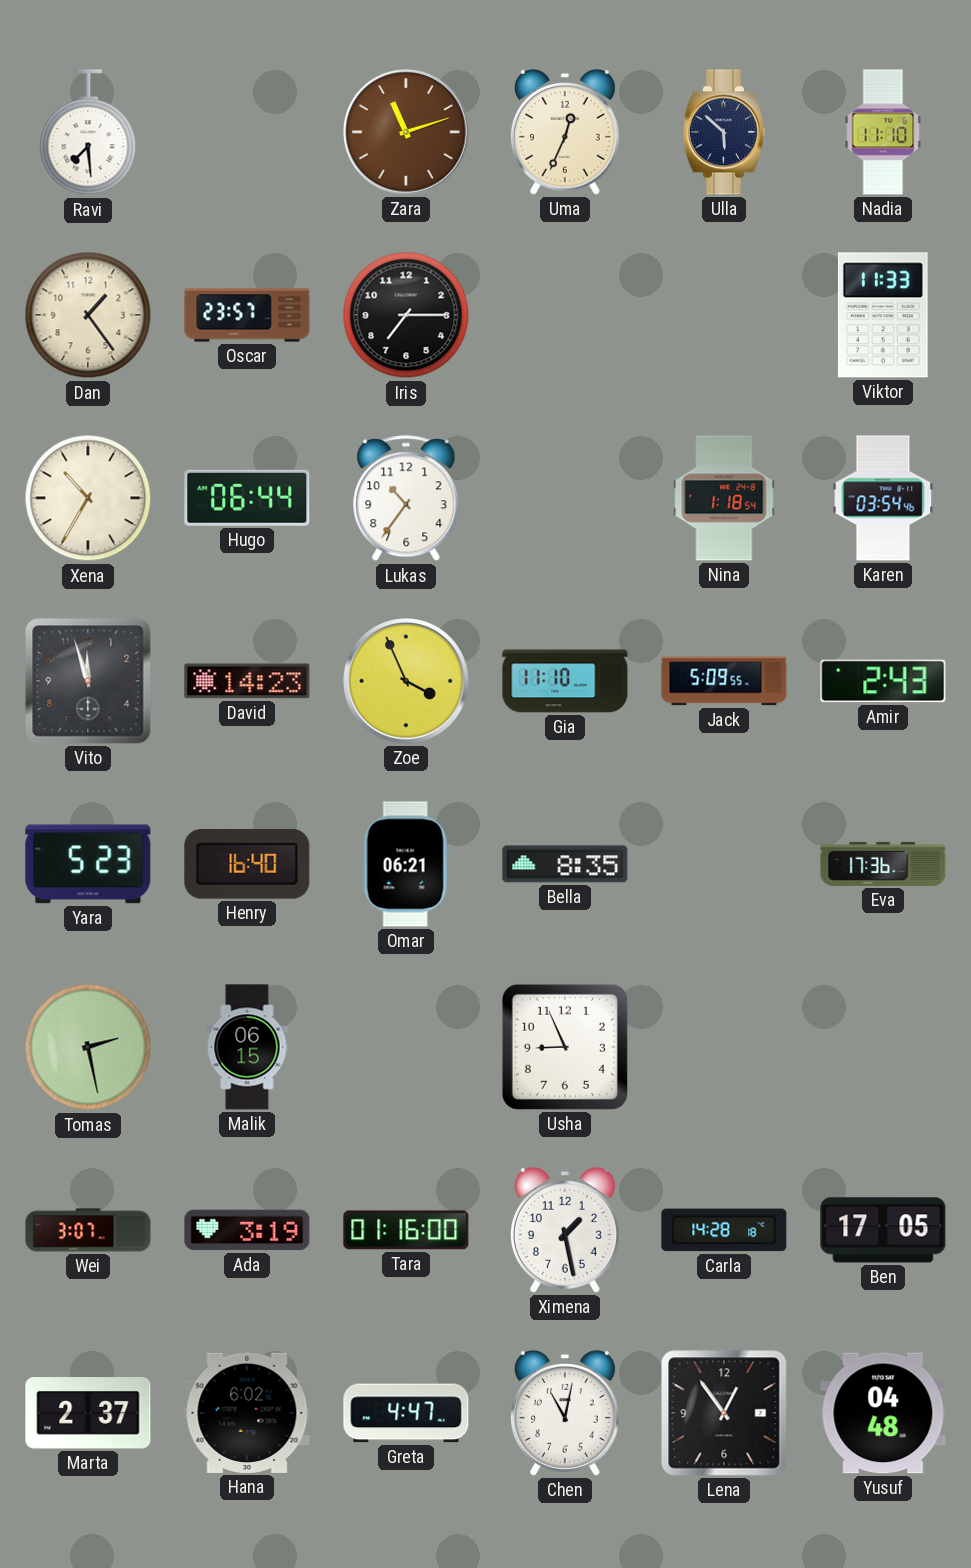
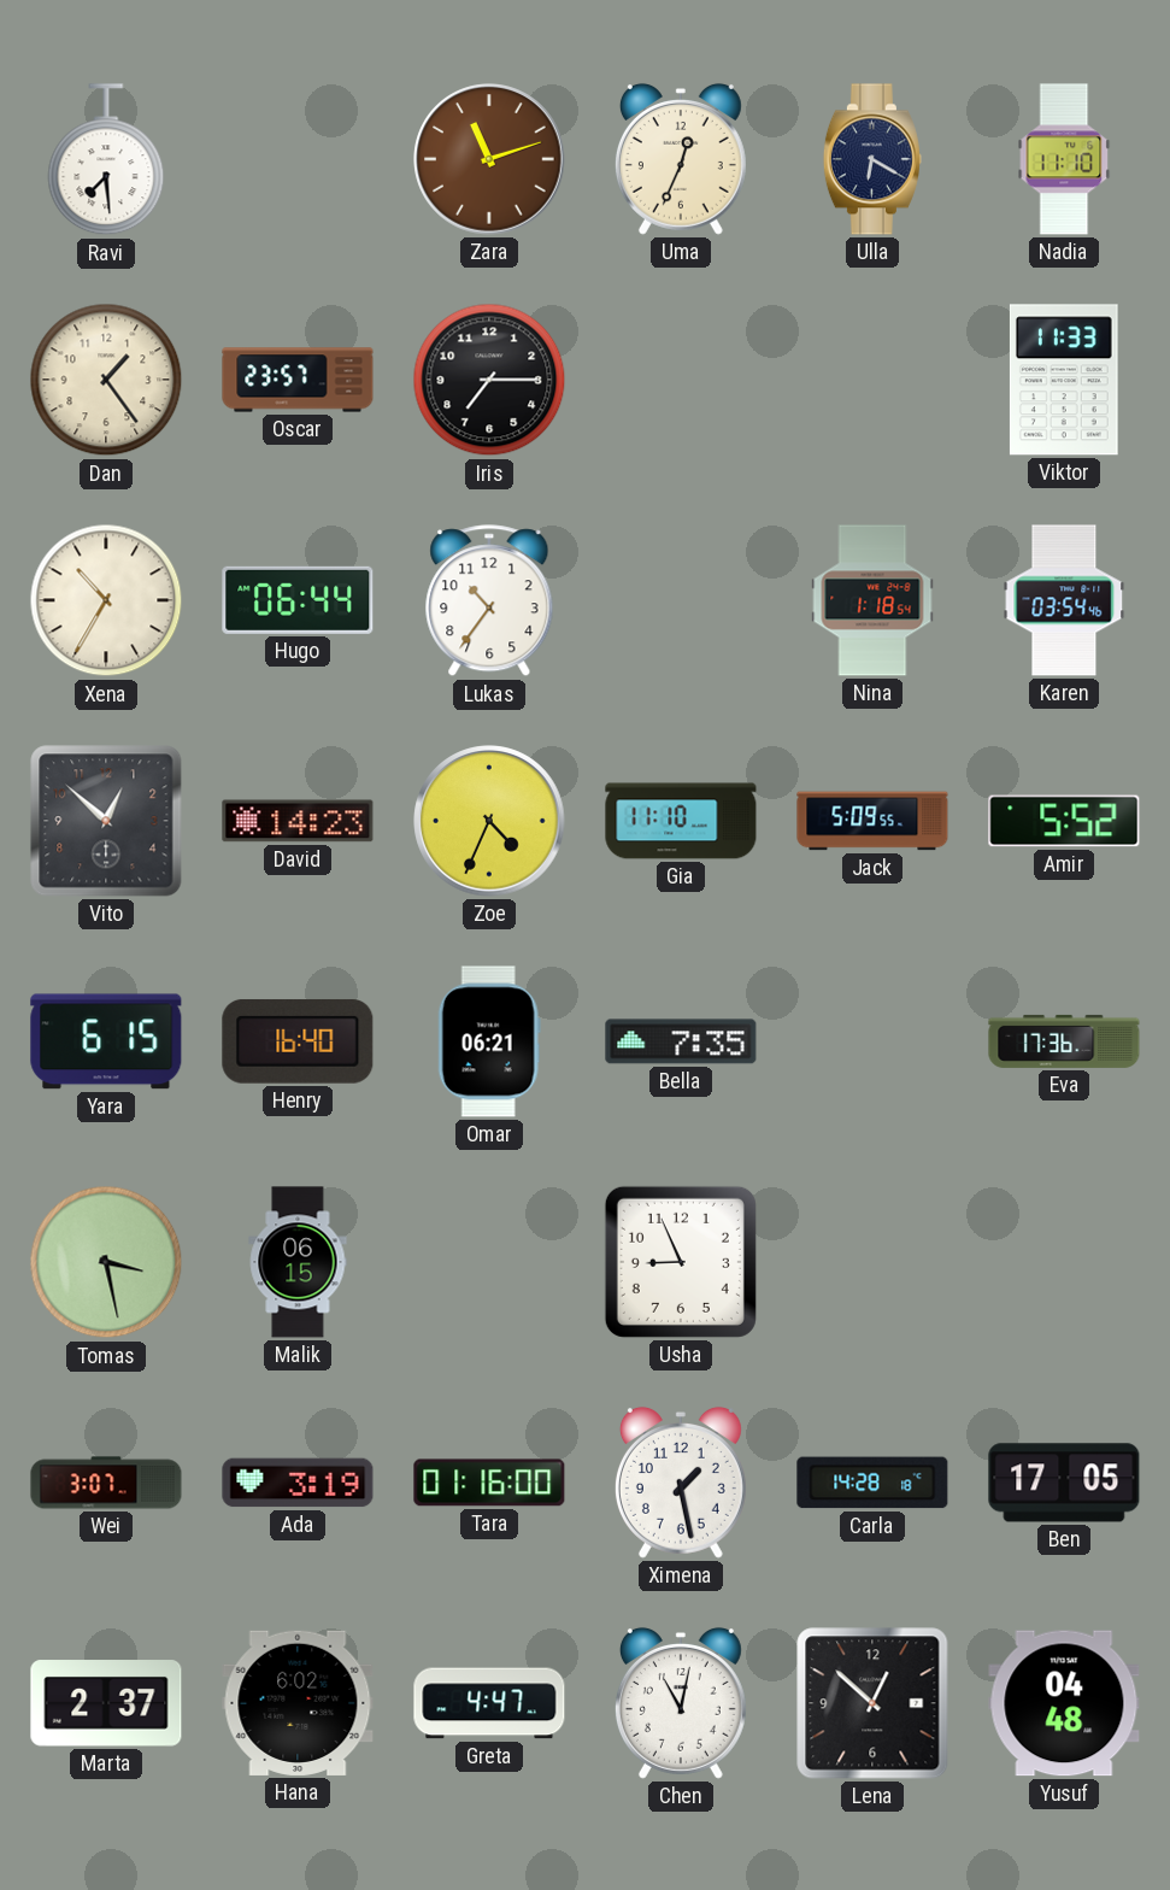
Ulla: 5:52 -> 6:20 (872, 159)
Vito: 11:57 -> 12:52 (106, 821)
Zoe: 3:56 -> 4:34 (489, 821)
Amir: 2:43 -> 5:52 (1064, 821)
Yara: 5:23 -> 6:15 (106, 1041)
Bella: 8:35 -> 7:35 (681, 1041)
Tomas: 2:28 -> 3:28 (106, 1262)
Lena: 12:54 -> 12:52 (872, 1703)
